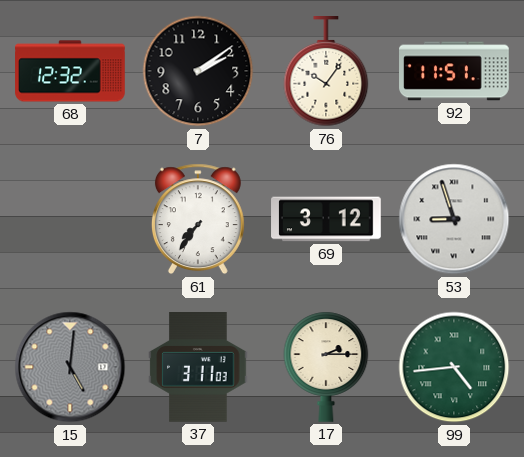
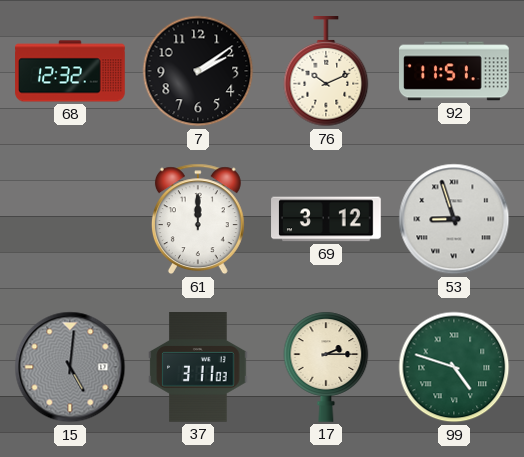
76: 10:06 -> 10:11 (326, 72)
61: 7:36 -> 12:00 (198, 219)
99: 4:44 -> 4:48 (454, 367)
